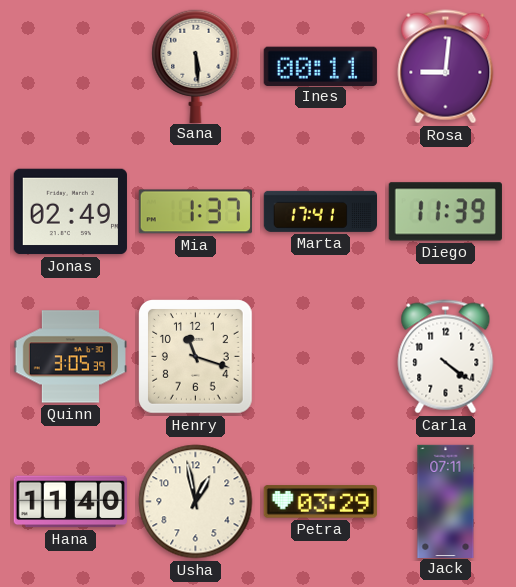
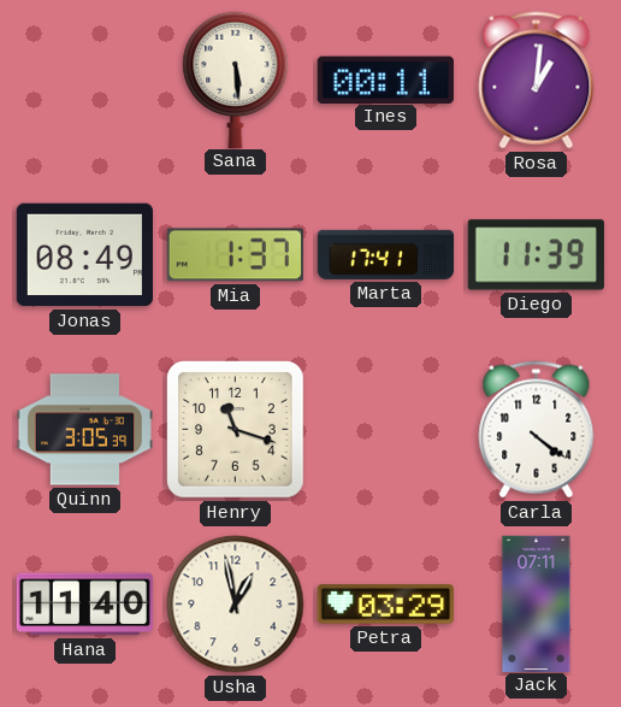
Rosa: 9:01 -> 1:01 (537, 81)
Jonas: 02:49 -> 08:49 (84, 255)
